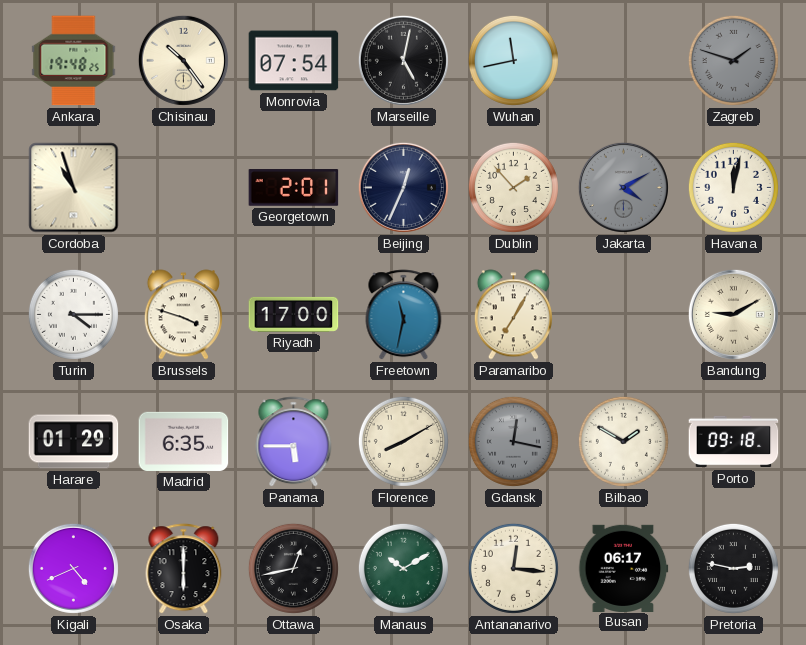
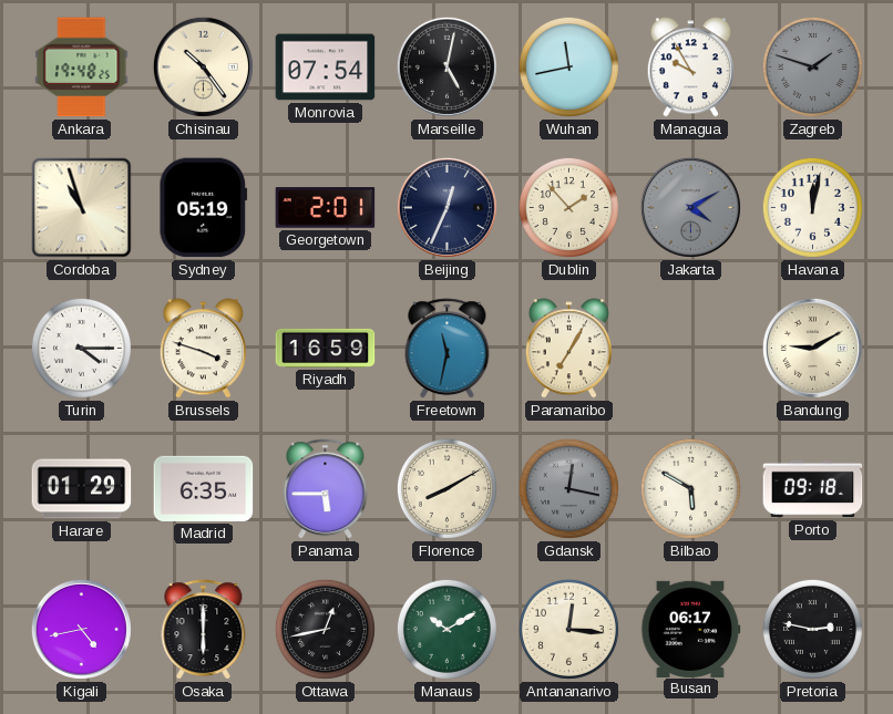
Managua: none -> 9:55 (690, 68)
Sydney: none -> 05:19 (204, 208)
Riyadh: 17:00 -> 16:59 (326, 348)
Bilbao: 1:50 -> 5:50 (690, 488)
Kigali: 4:41 -> 4:43 (81, 629)
